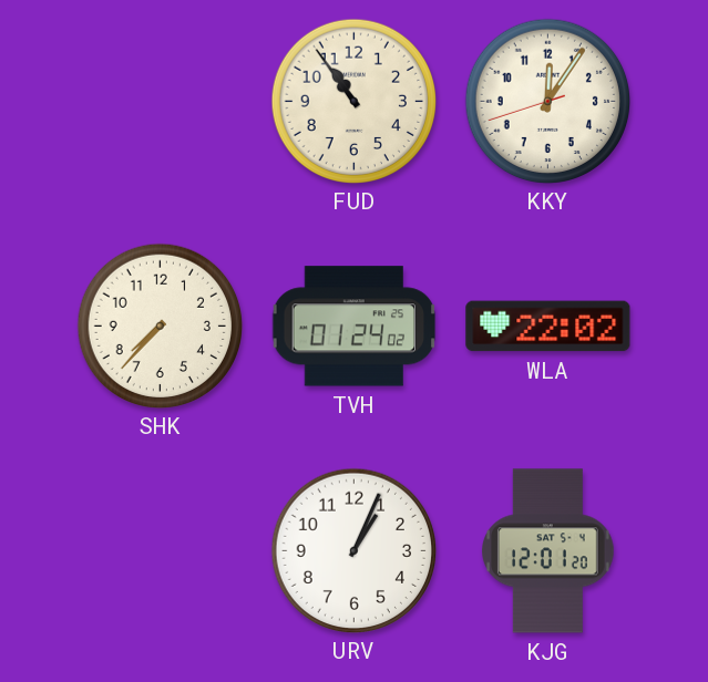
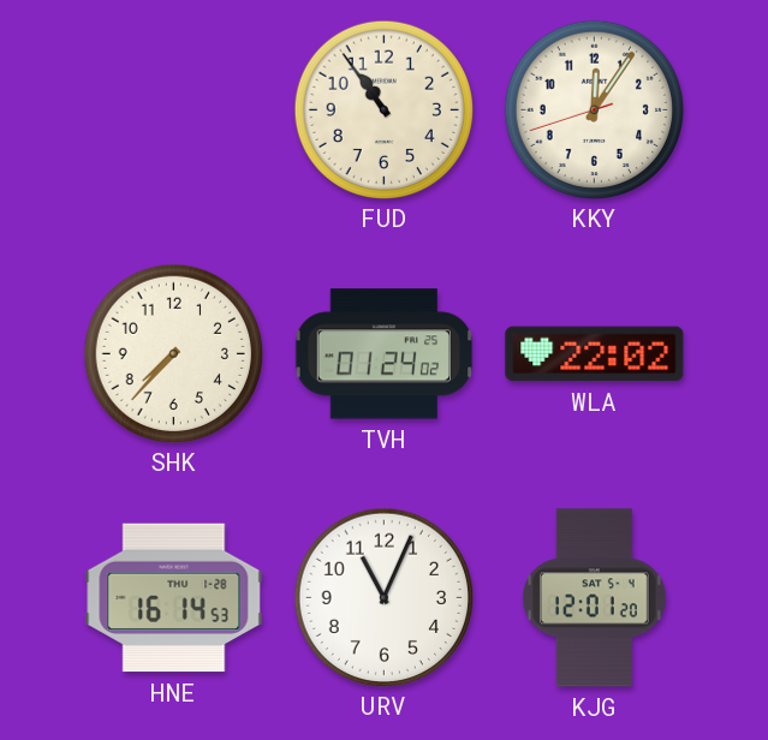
HNE: none -> 16:14 (174, 598)
URV: 1:04 -> 11:04 (383, 597)
